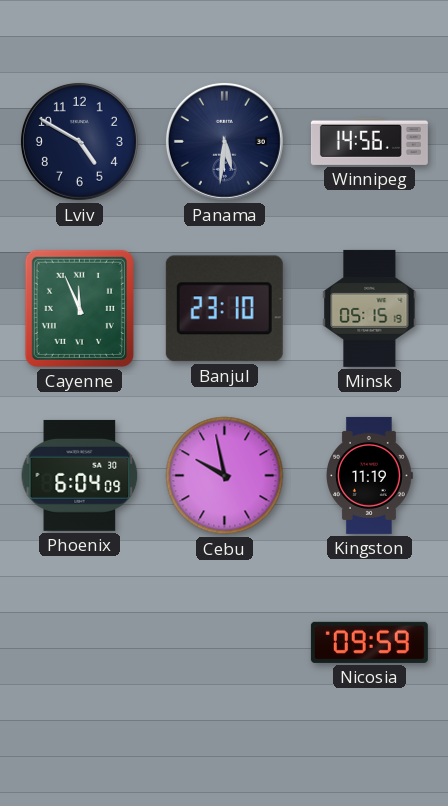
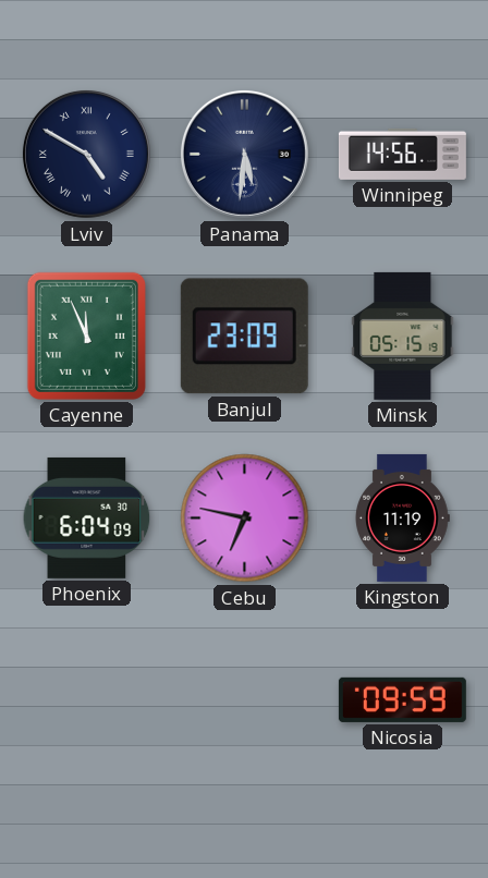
Lviv numerals: Arabic -> Roman (86, 154)
Banjul: 23:10 -> 23:09 (244, 337)
Cebu: 9:58 -> 6:47 (245, 519)
